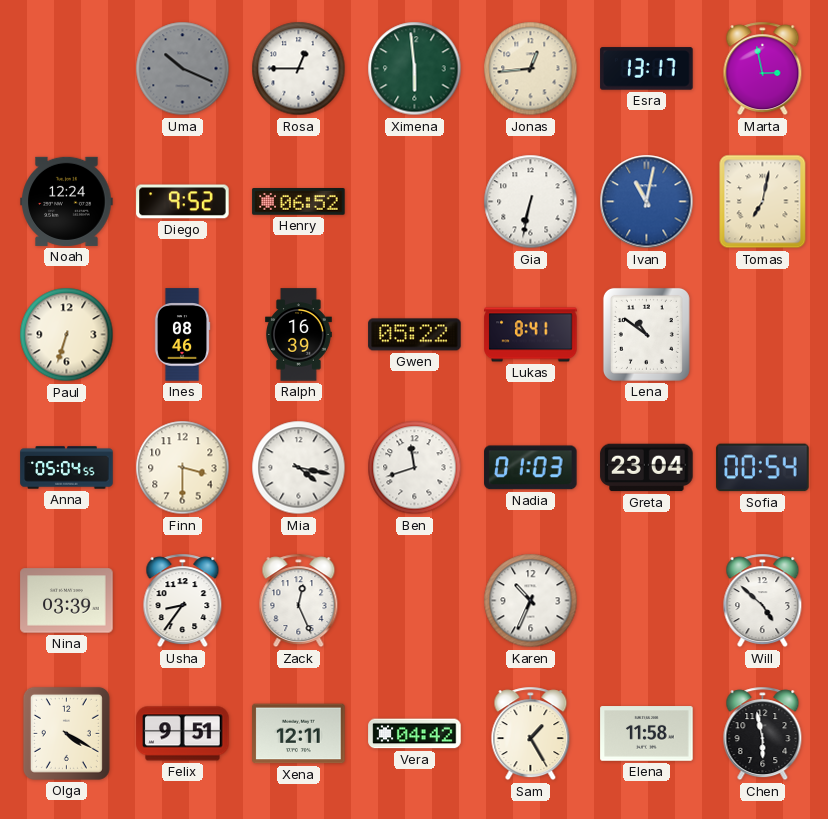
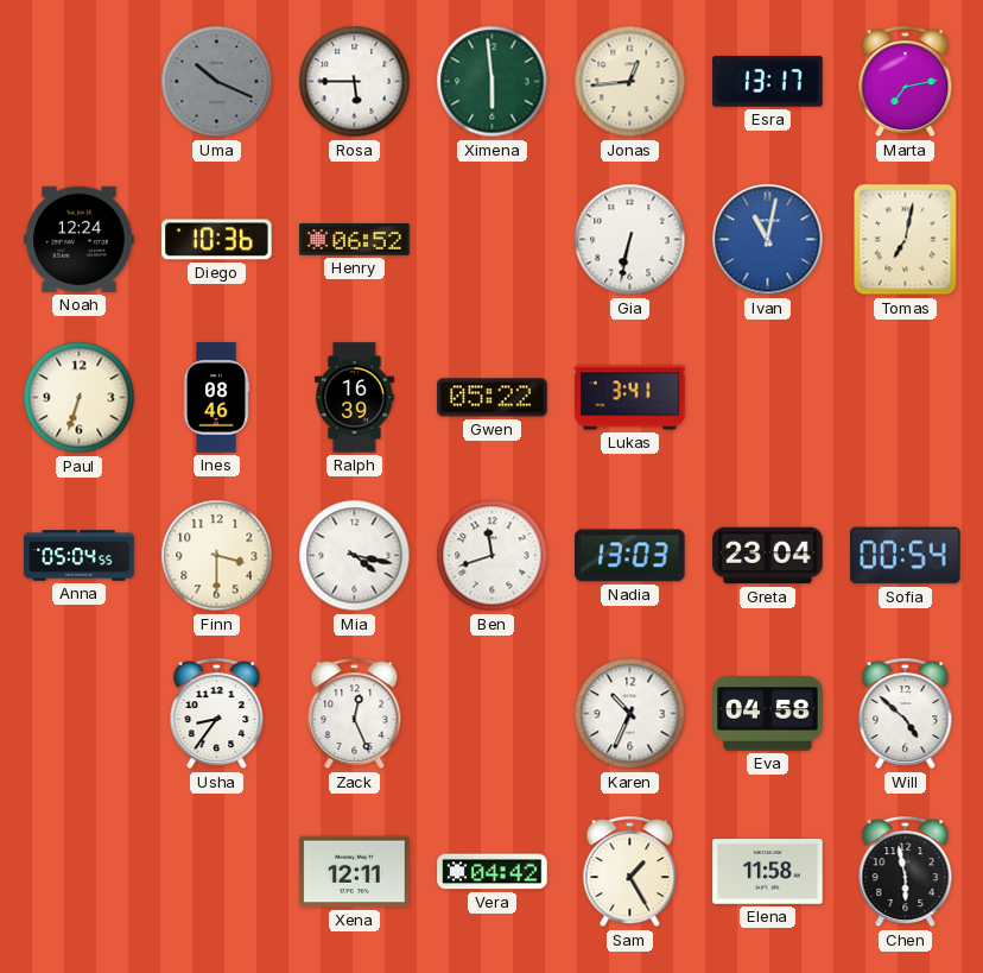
Rosa: 12:45 -> 5:45 (355, 82)
Marta: 2:58 -> 7:13 (906, 82)
Diego: 9:52 -> 10:36 (217, 240)
Lukas: 8:41 -> 3:41 (630, 398)
Lena: 10:51 -> none (646, 334)
Nadia: 01:03 -> 13:03 (630, 556)
Nina: 03:39 -> none (67, 601)
Eva: none -> 04:58 (768, 714)
Olga: 4:20 -> none (66, 733)
Felix: 9:51 -> none (183, 734)
